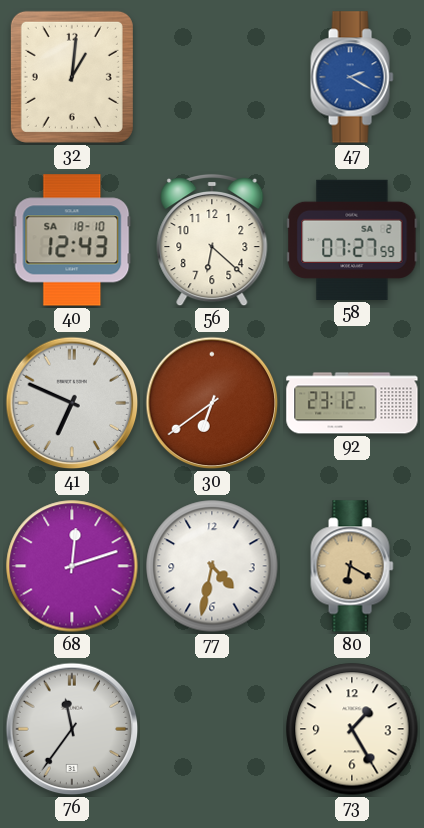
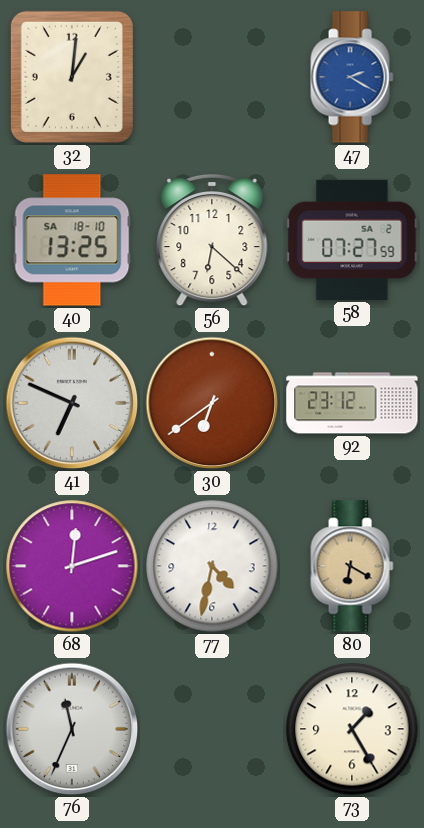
40: 12:43 -> 13:25 (72, 240)
76: 11:36 -> 11:34 (72, 729)
